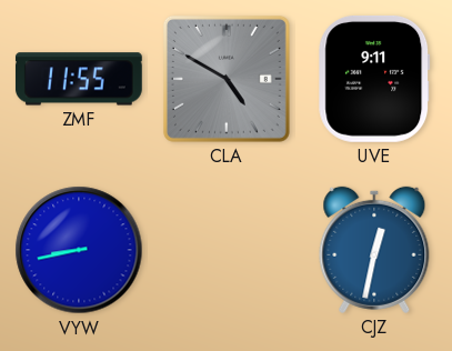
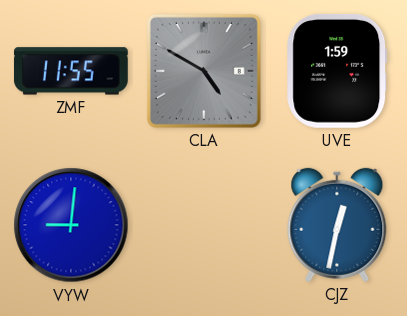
UVE: 9:11 -> 1:59 (337, 71)
VYW: 8:43 -> 9:01 (71, 225)
